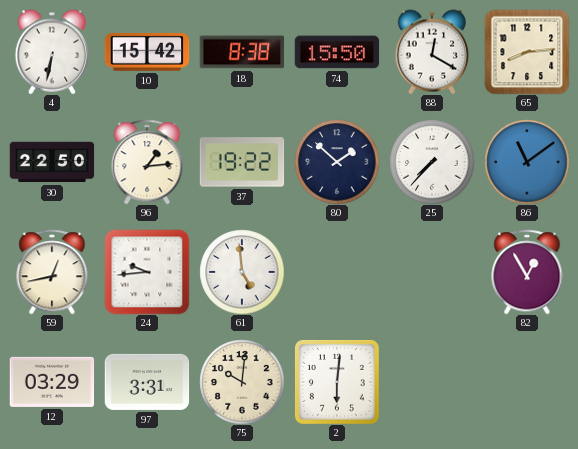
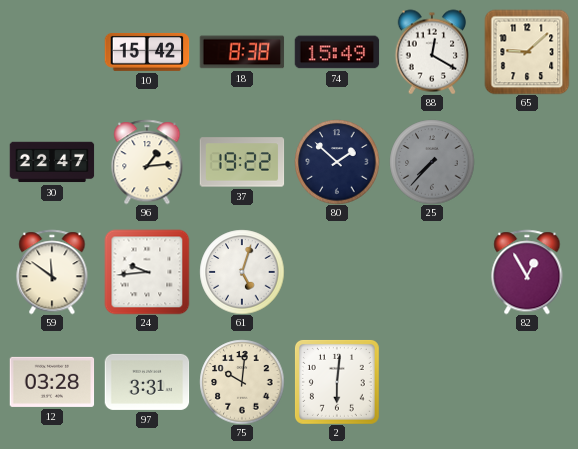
4: 6:32 -> none (52, 52)
74: 15:50 -> 15:49 (337, 52)
65: 8:14 -> 9:08 (527, 52)
30: 22:50 -> 22:47 (52, 162)
25 dial: white -> grey (432, 162)
86: 11:09 -> none (527, 162)
59: 12:43 -> 11:51 (52, 272)
61: 4:59 -> 5:03 (242, 272)
12: 03:29 -> 03:28 (52, 382)
